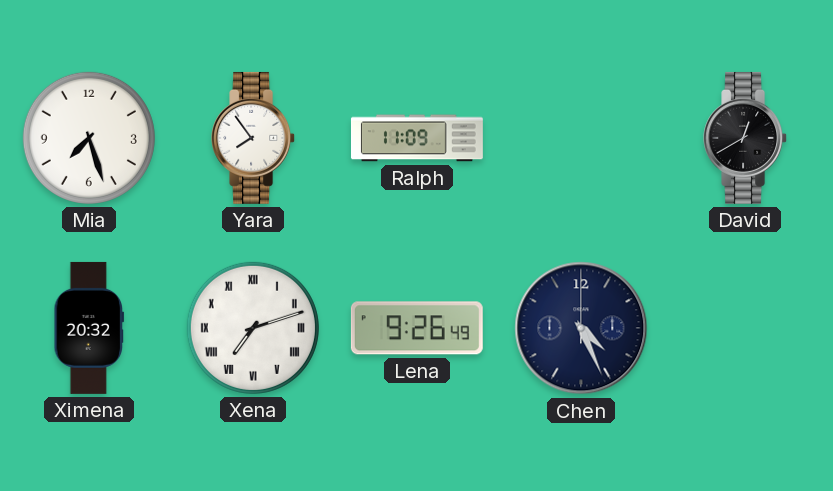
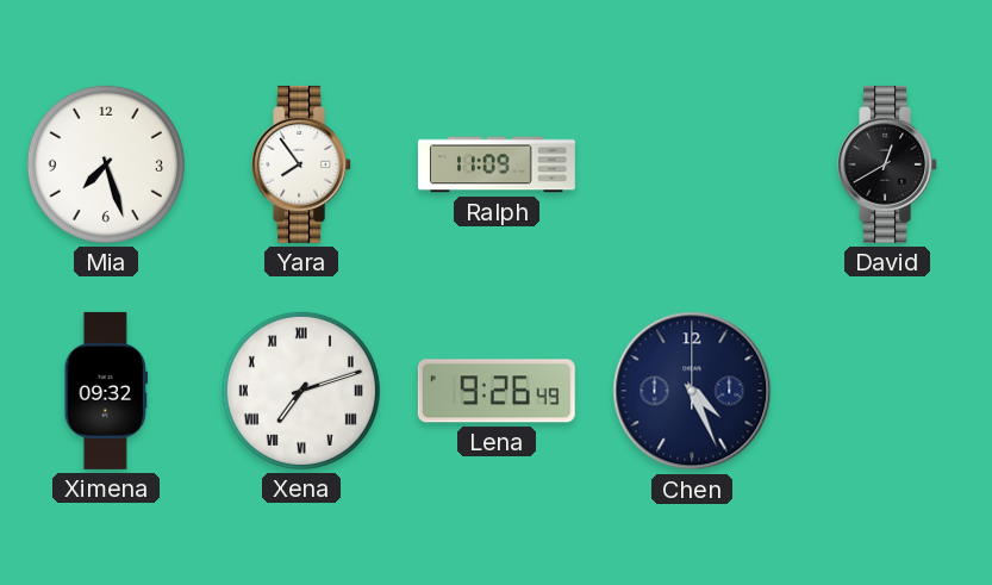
Ximena: 20:32 -> 09:32 (106, 391)
